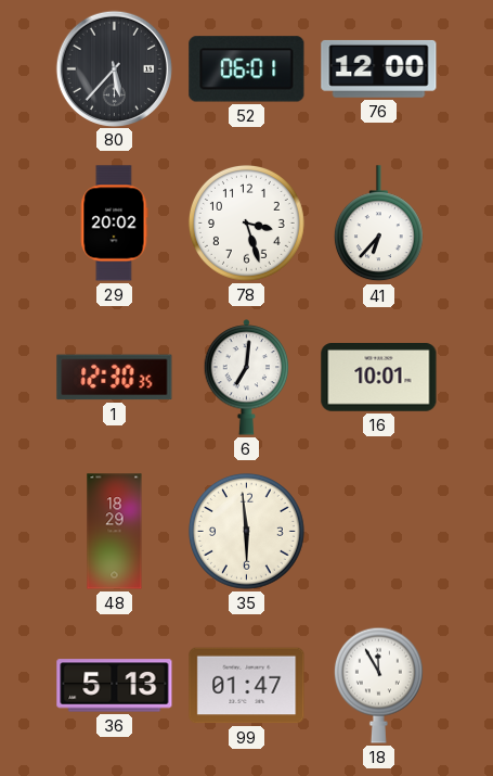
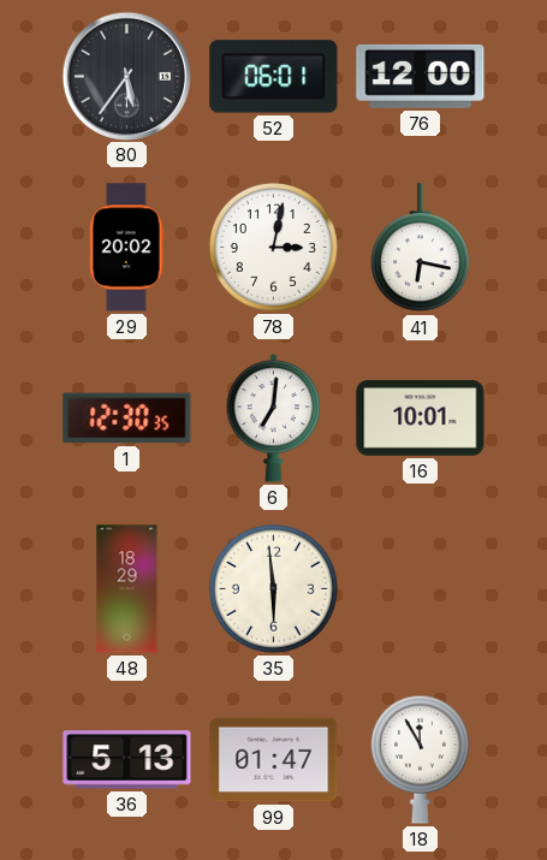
80: 5:37 -> 5:36 (126, 76)
78: 3:27 -> 3:02 (273, 247)
41: 6:37 -> 6:17 (420, 248)
